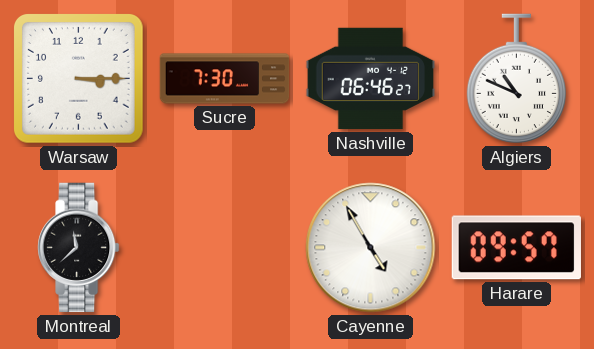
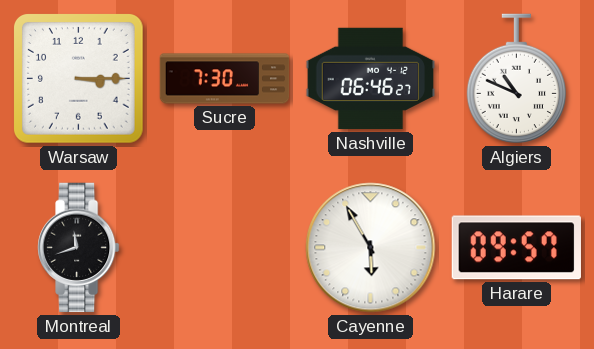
Montreal: 11:38 -> 11:42 (79, 248)
Cayenne: 4:55 -> 5:55 (371, 248)
